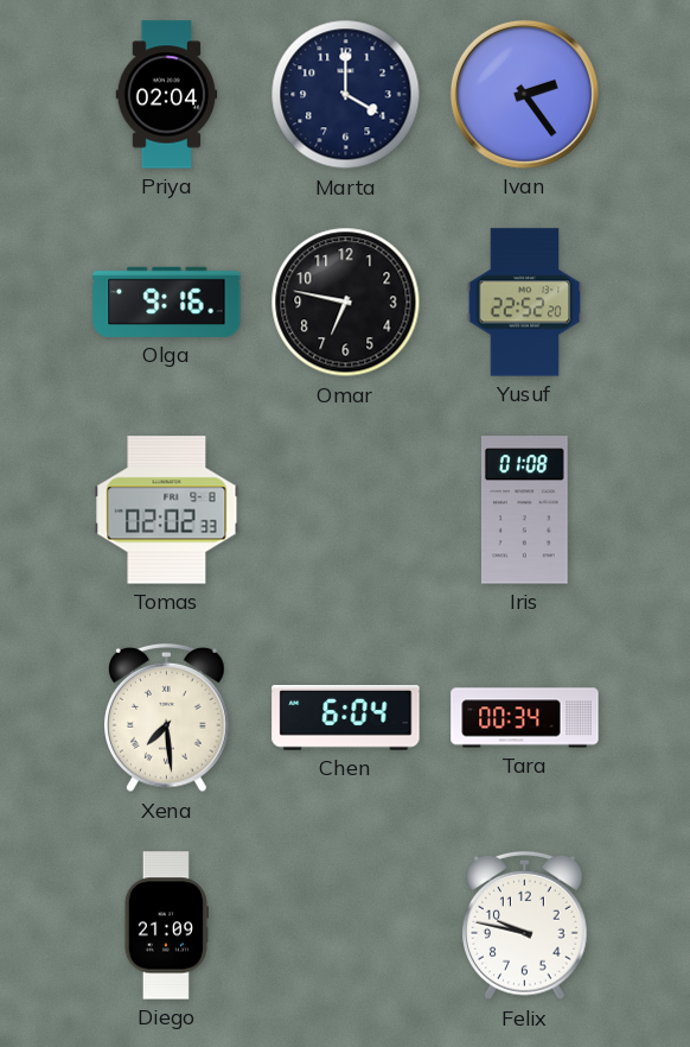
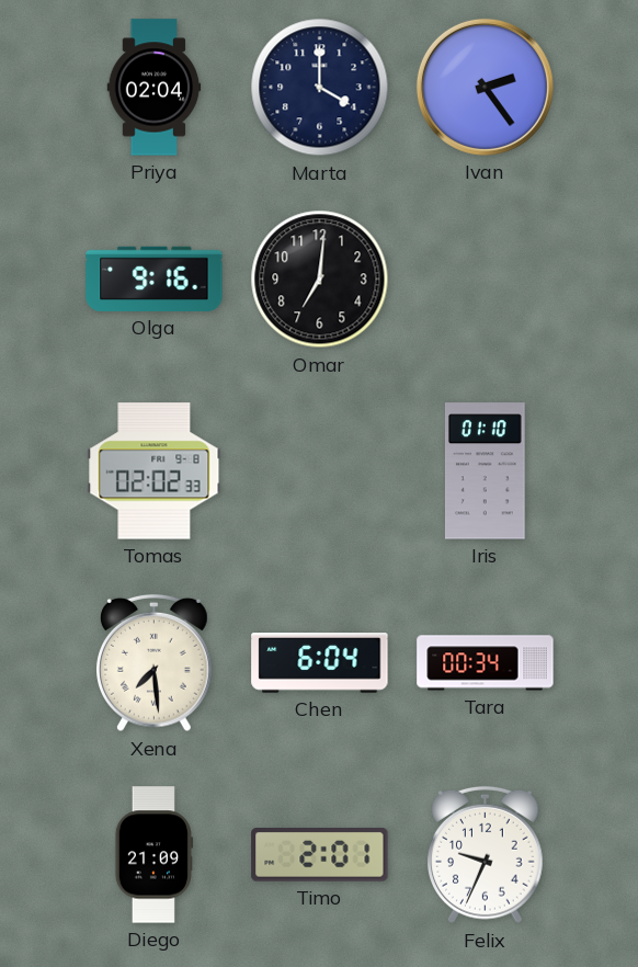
Omar: 6:47 -> 7:01 (320, 280)
Yusuf: 22:52 -> none (525, 303)
Iris: 01:08 -> 01:10 (485, 471)
Timo: none -> 2:01 (320, 855)
Felix: 9:47 -> 9:34 (486, 855)
